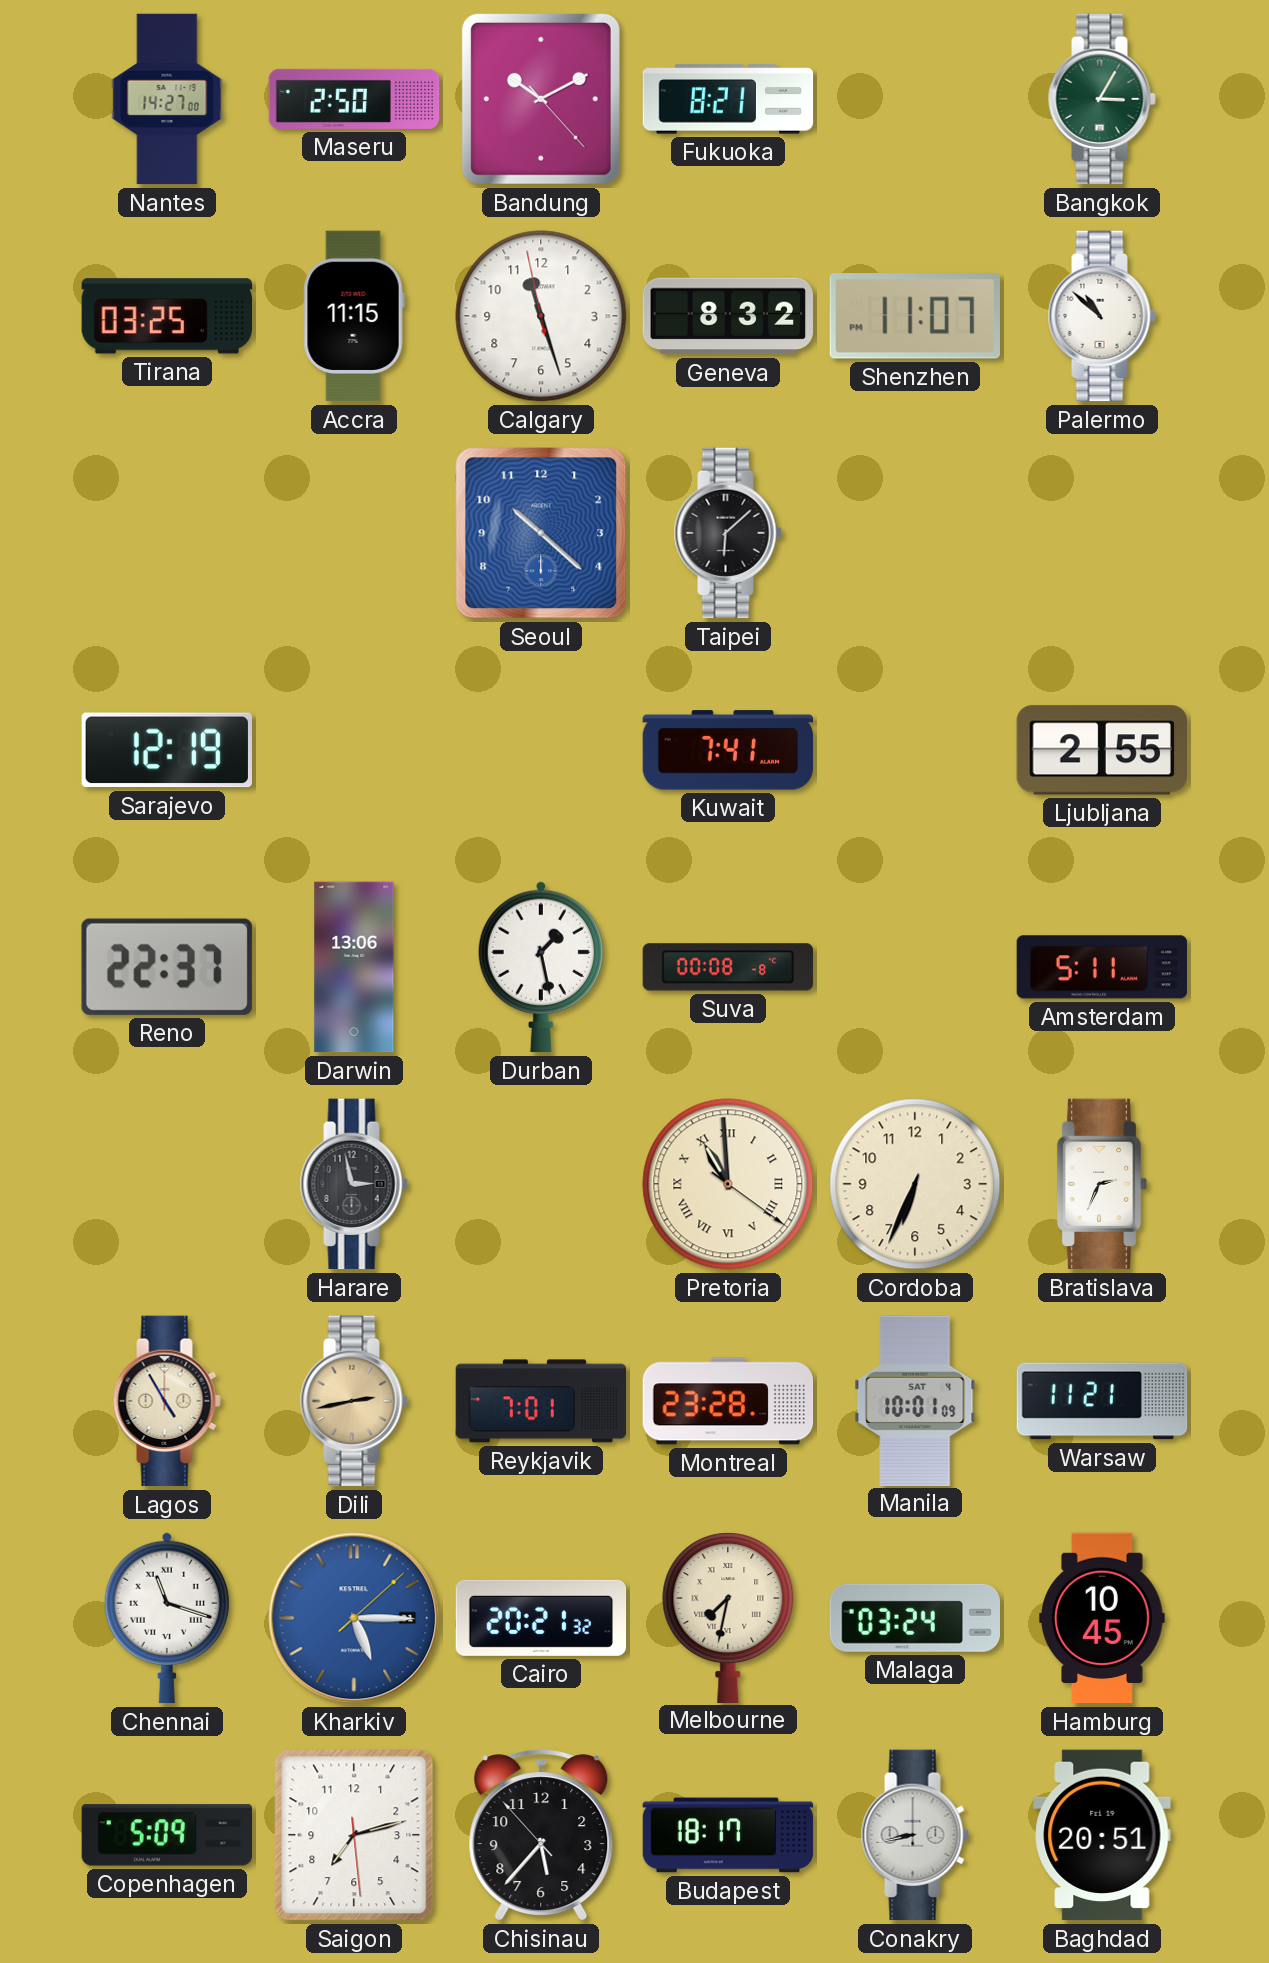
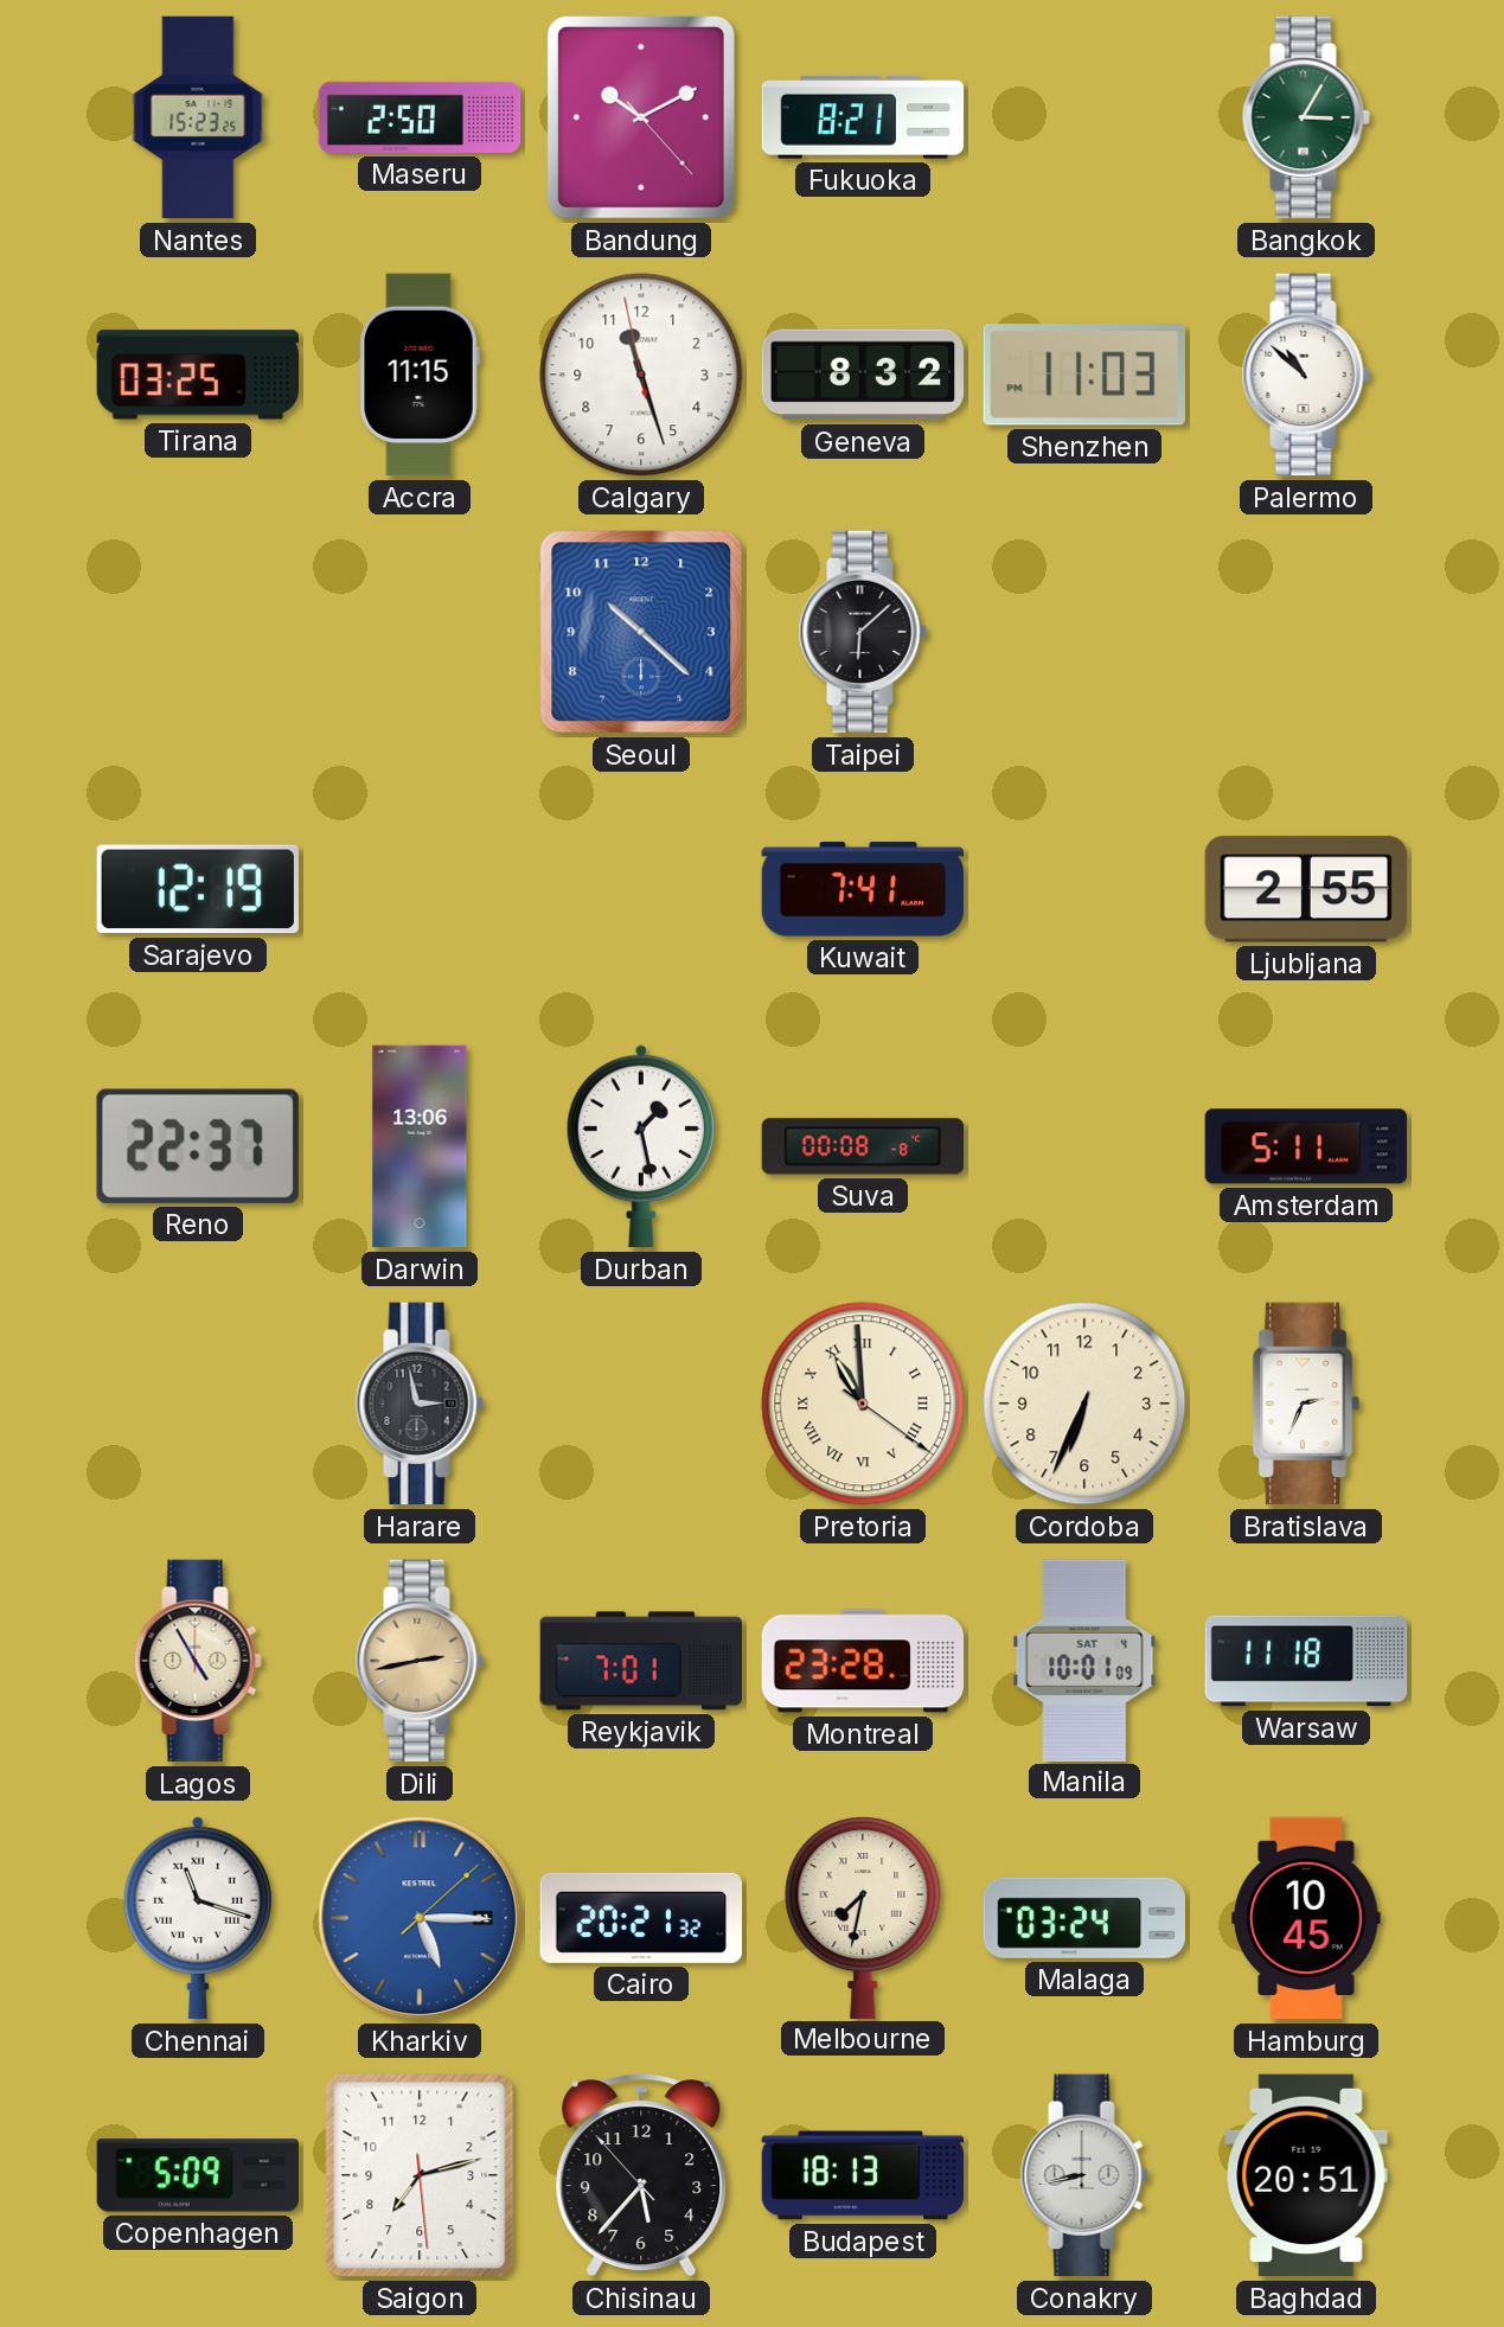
Nantes: 14:27 -> 15:23 (198, 117)
Shenzhen: 11:07 -> 11:03 (1084, 375)
Warsaw: 11:21 -> 11:18 (1306, 1661)
Budapest: 18:17 -> 18:13 (863, 2175)
